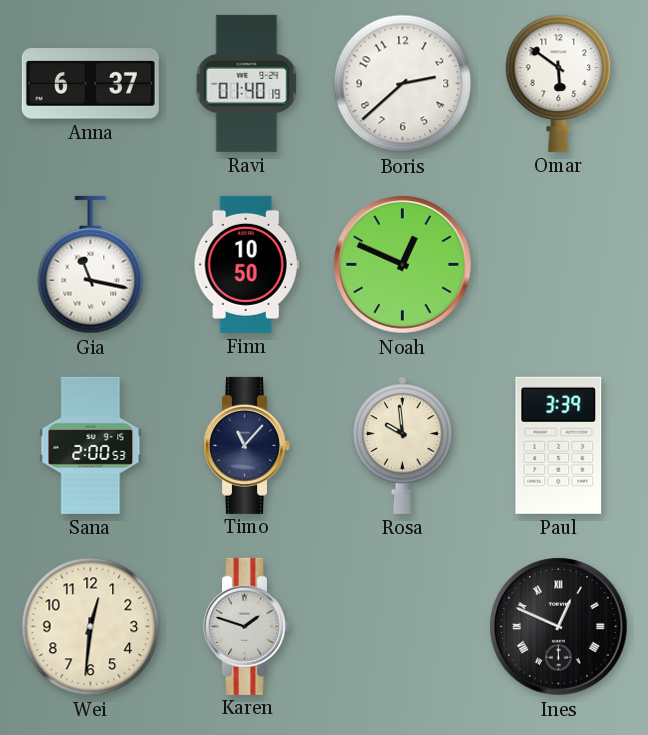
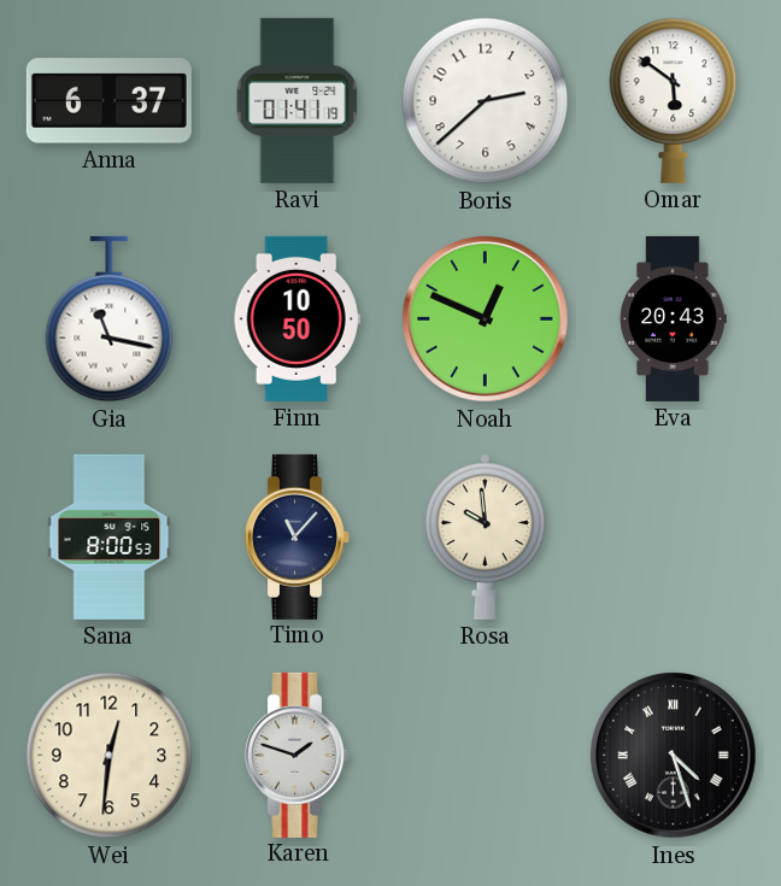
Ravi: 01:40 -> 01:41 (298, 100)
Eva: none -> 20:43 (673, 318)
Sana: 2:00 -> 8:00 (110, 536)
Paul: 3:39 -> none (559, 445)
Ines: 12:49 -> 4:27 (674, 756)
